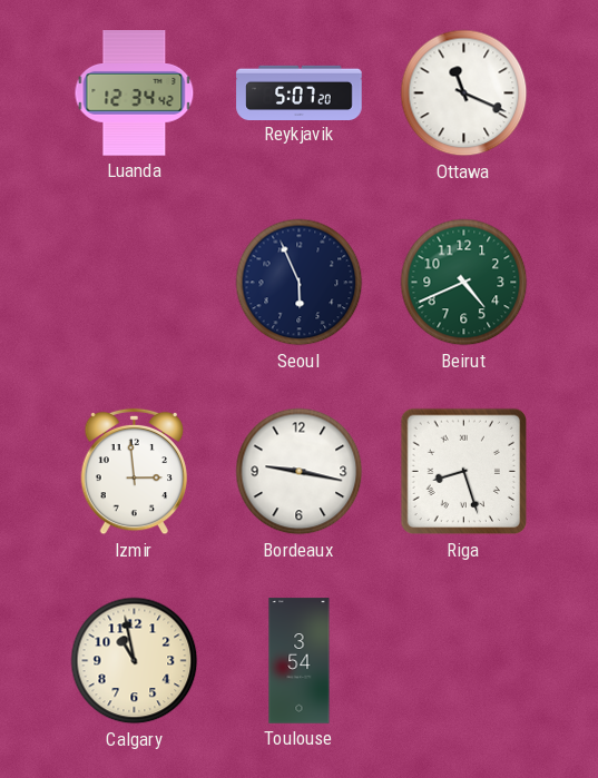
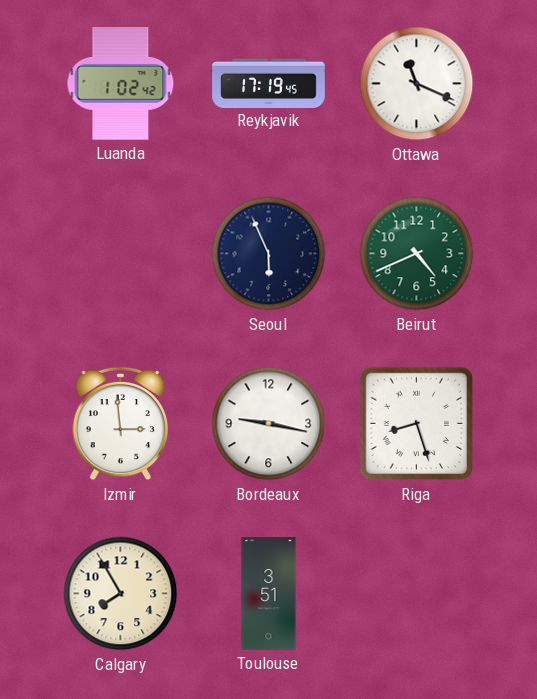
Luanda: 12:34 -> 1:02 (121, 84)
Reykjavik: 5:07 -> 17:19 (269, 83)
Calgary: 10:58 -> 7:55 (121, 594)
Toulouse: 3:54 -> 3:51 (269, 594)
